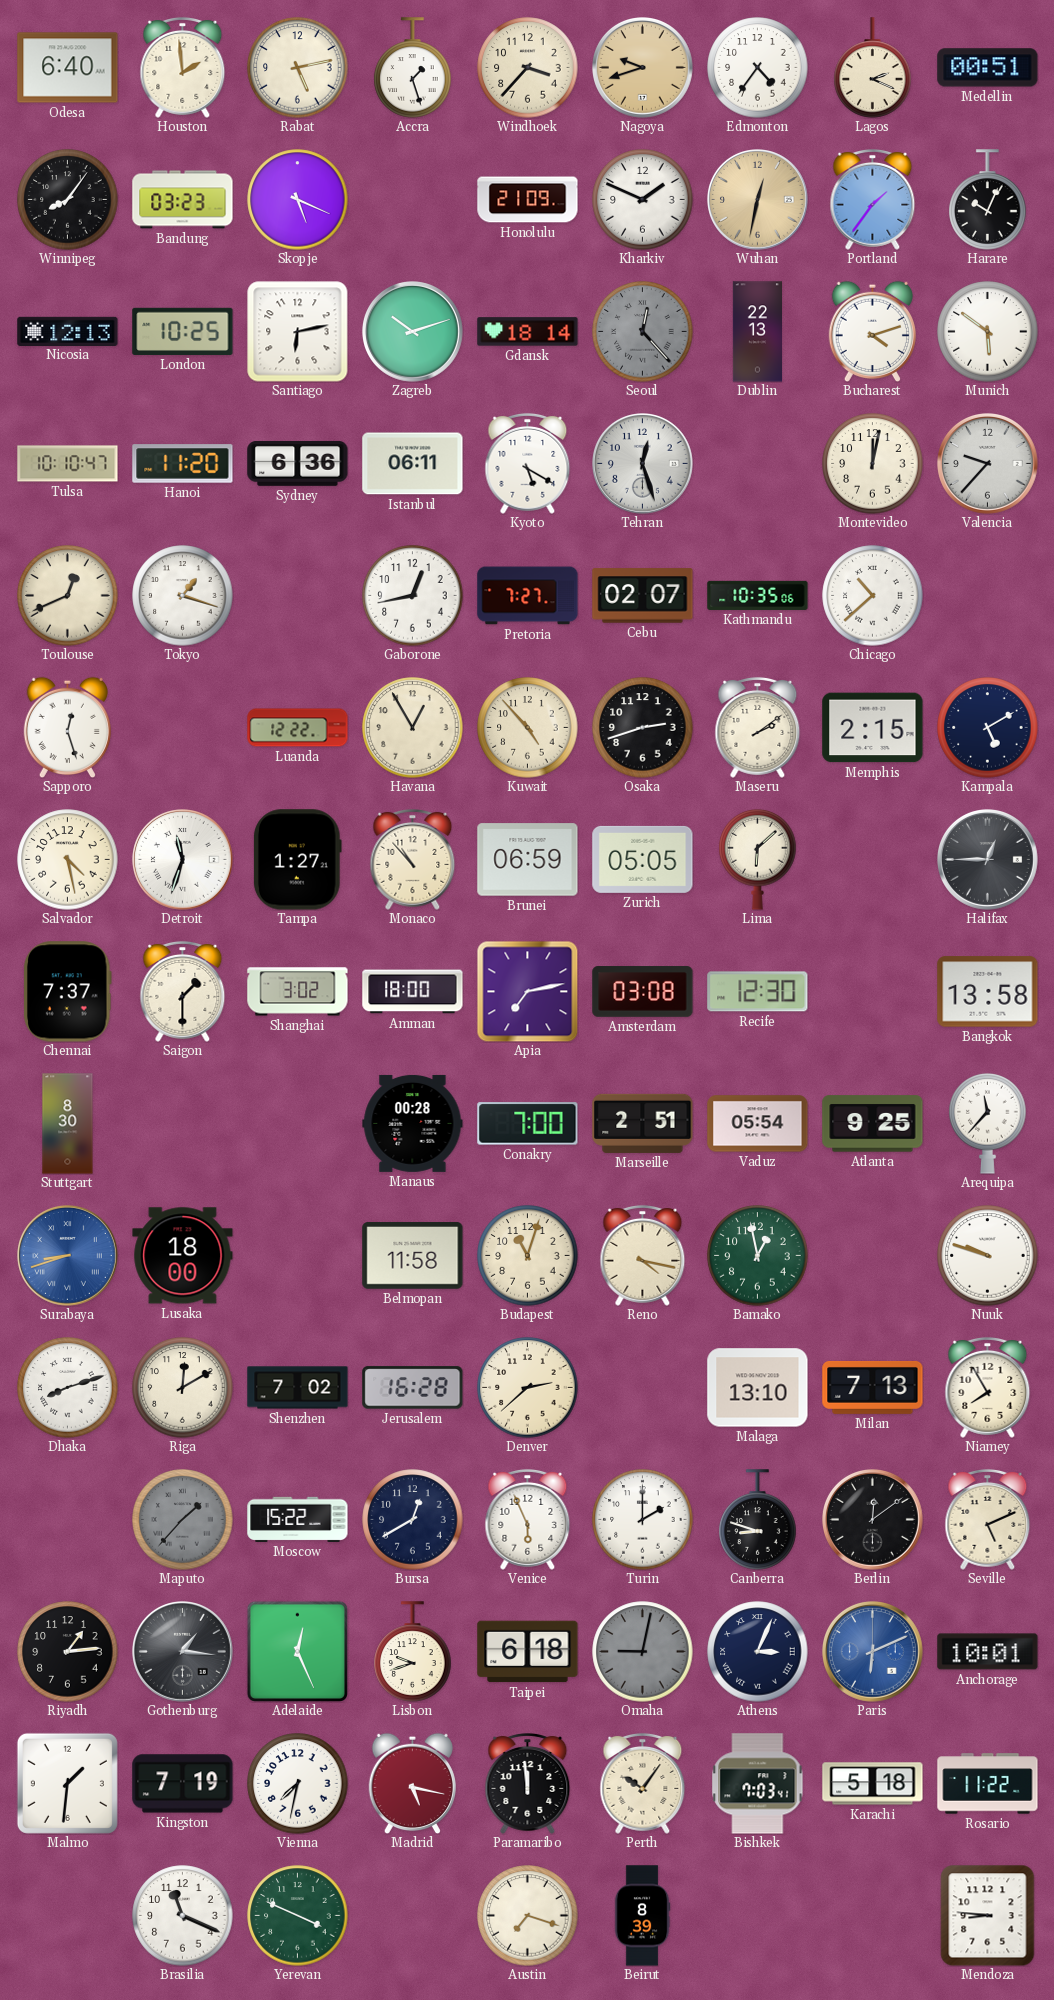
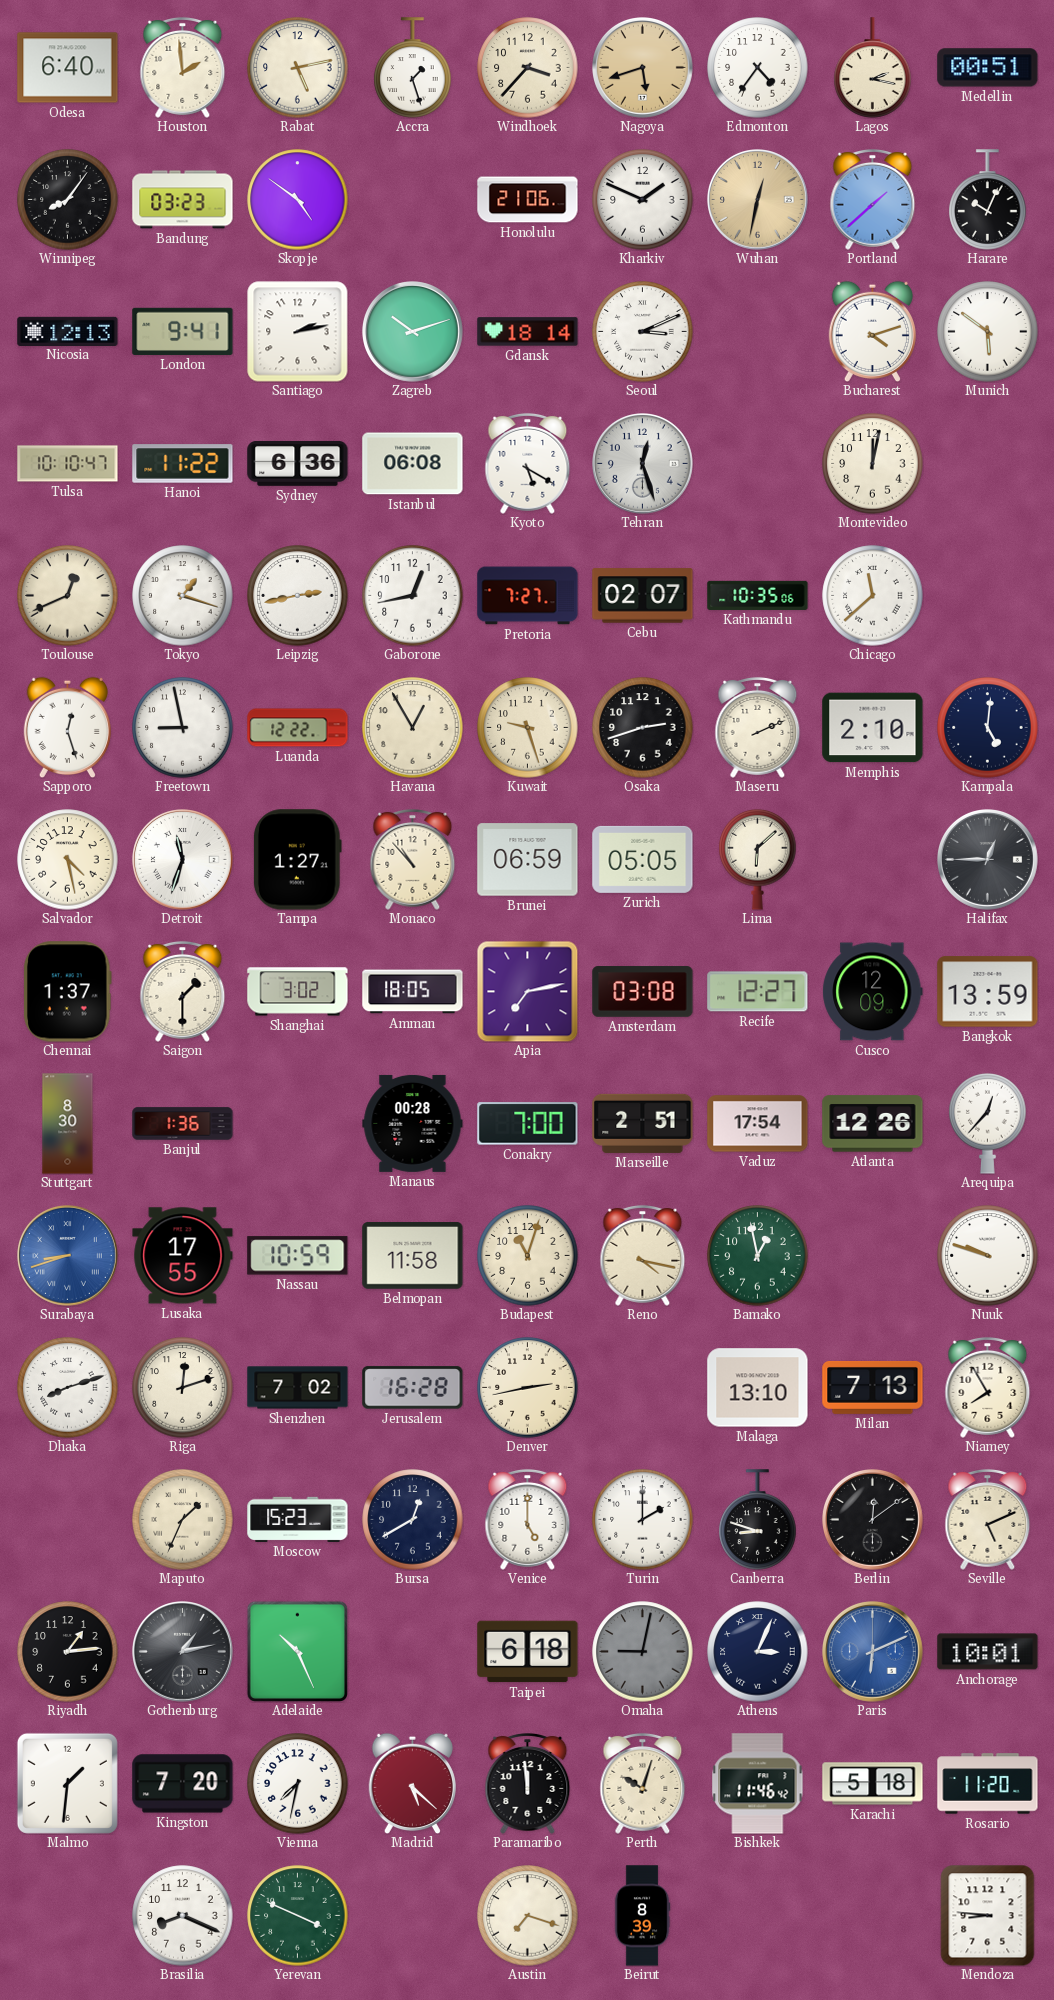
Nagoya: 9:42 -> 5:42 (643, 68)
Lagos: 2:19 -> 2:17 (873, 68)
Skopje: 5:19 -> 4:51 (298, 200)
Honolulu: 21:09 -> 21:06 (528, 200)
Portland: 1:36 -> 1:38 (873, 199)
London: 10:25 -> 9:41 (183, 331)
Santiago: 6:13 -> 2:13 (297, 331)
Seoul: 12:23 -> 3:11 (643, 332)
Seoul dial: grey -> white (643, 332)
Dublin: 22:13 -> none (757, 332)
Hanoi: 11:20 -> 11:22 (183, 464)
Istanbul: 06:11 -> 06:08 (413, 464)
Valencia: 9:37 -> none (988, 464)
Leipzig: none -> 2:43 (298, 596)
Chicago: 10:38 -> 11:38 (873, 596)
Freetown: none -> 8:58 (183, 728)
Kuwait: 4:53 -> 9:27 (528, 728)
Maseru: 2:09 -> 2:11 (758, 727)
Memphis: 2:15 -> 2:10 (873, 728)
Kampala: 5:10 -> 5:01 (988, 728)
Chennai: 7:37 -> 1:37 (68, 992)
Amman: 18:00 -> 18:05 (413, 992)
Recife: 12:30 -> 12:27 (758, 992)
Cusco: none -> 12:09 (873, 992)
Bangkok: 13:58 -> 13:59 (988, 992)
Banjul: none -> 1:36 (183, 1124)
Vaduz: 05:54 -> 17:54 (758, 1124)
Atlanta: 9:25 -> 12:26 (873, 1124)
Arequipa: 11:37 -> 12:37 (988, 1124)
Lusaka: 18:00 -> 17:55 (183, 1256)
Nassau: none -> 10:59 (298, 1256)
Riga: 12:10 -> 12:12 (183, 1388)
Denver: 2:38 -> 2:43 (528, 1388)
Maputo: 1:37 -> 1:34 (183, 1520)
Maputo dial: grey -> cream (183, 1520)
Moscow: 15:22 -> 15:23 (298, 1519)
Venice: 5:56 -> 5:00 (528, 1519)
Gothenburg: 1:16 -> 1:13 (183, 1652)
Adelaide: 12:26 -> 10:26 (297, 1651)
Lisbon: 9:42 -> none (413, 1652)
Kingston: 7:19 -> 7:20 (183, 1784)
Madrid: 5:17 -> 5:22 (412, 1783)
Perth: 10:06 -> 10:03 (643, 1783)
Bishkek: 7:03 -> 11:46 (758, 1784)
Rosario: 11:22 -> 11:20 (988, 1784)
Brasilia: 11:19 -> 8:19 (183, 1916)
